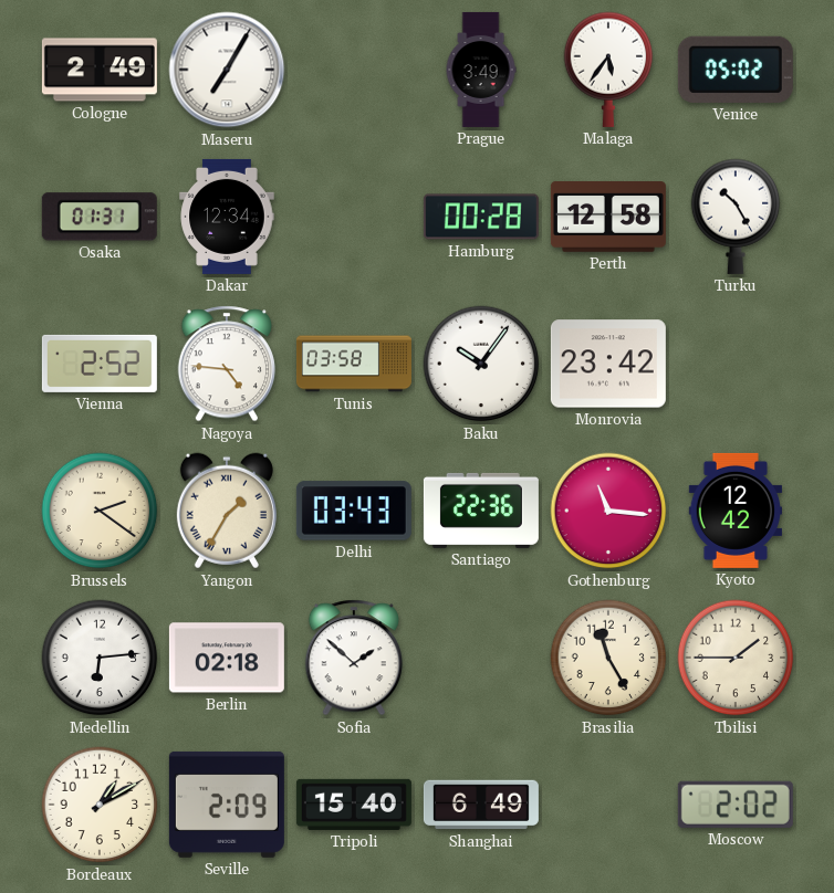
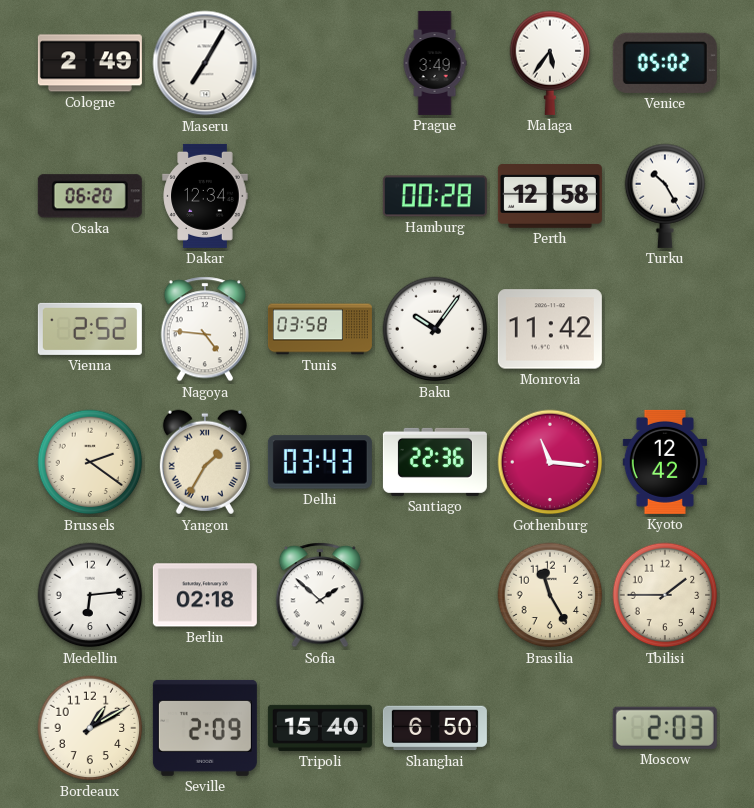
Osaka: 01:31 -> 06:20 (90, 196)
Monrovia: 23:42 -> 11:42 (550, 329)
Shanghai: 6:49 -> 6:50 (435, 728)
Moscow: 2:02 -> 2:03 (665, 728)
